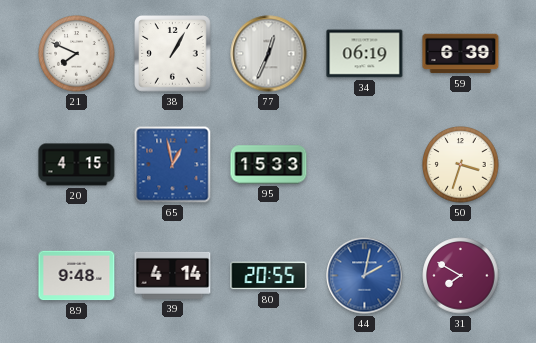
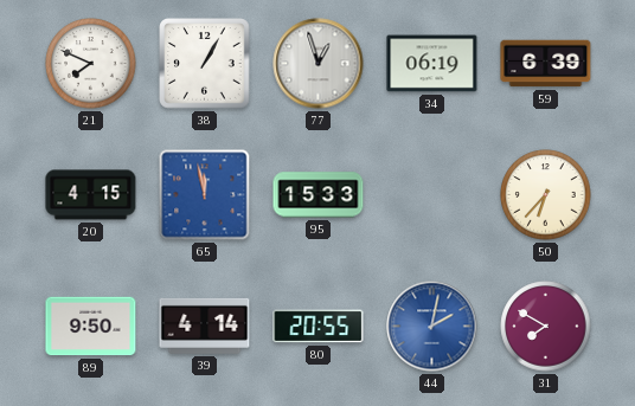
77: 12:34 -> 12:57 (319, 64)
65: 12:58 -> 11:58 (205, 195)
50: 3:33 -> 6:37 (546, 195)
89: 9:48 -> 9:50 (91, 327)
